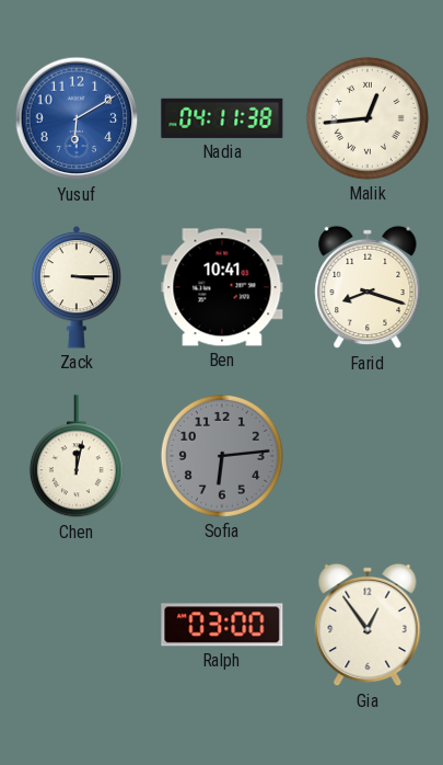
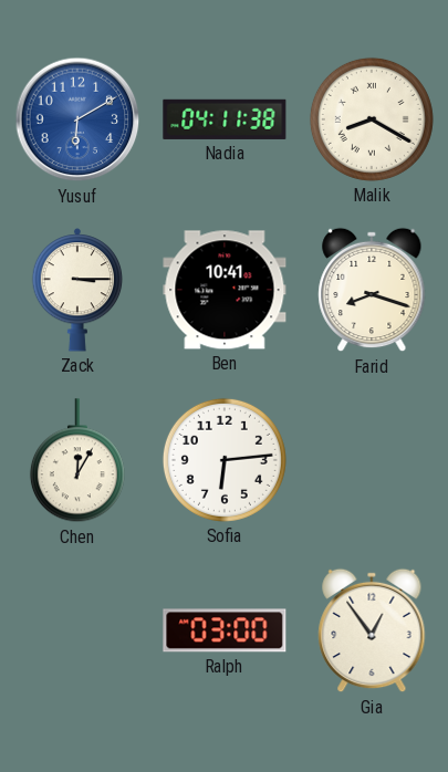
Malik: 12:44 -> 8:20 (372, 119)
Chen: 12:02 -> 12:05 (77, 461)
Sofia dial: grey -> white (225, 460)
